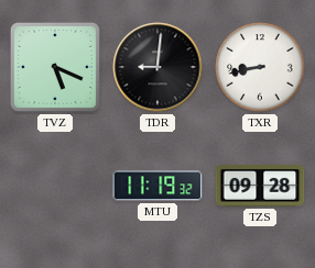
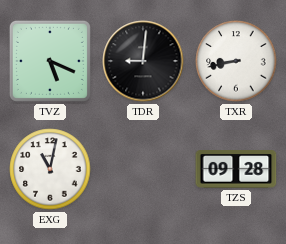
EXG: none -> 11:02 (50, 169)
MTU: 11:19 -> none (157, 186)
